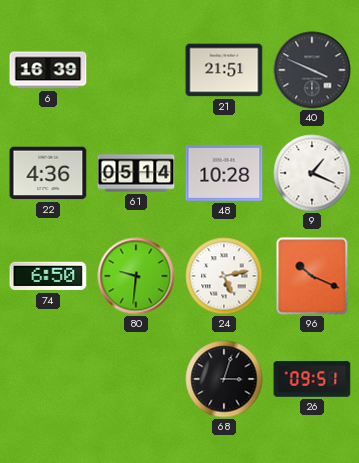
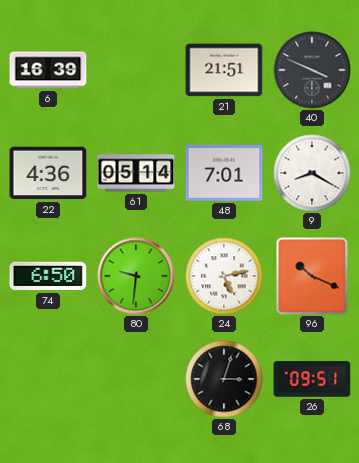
48: 10:28 -> 7:01 (224, 173)
9: 1:19 -> 8:20 (312, 173)
